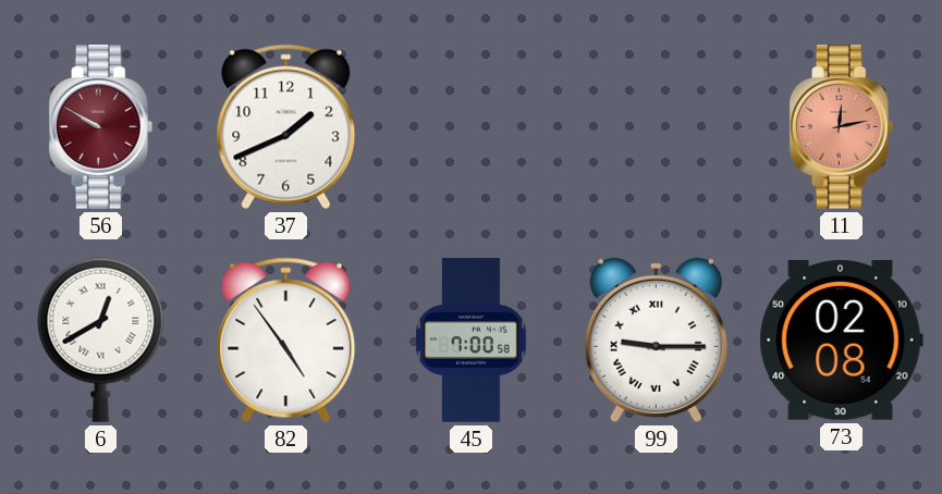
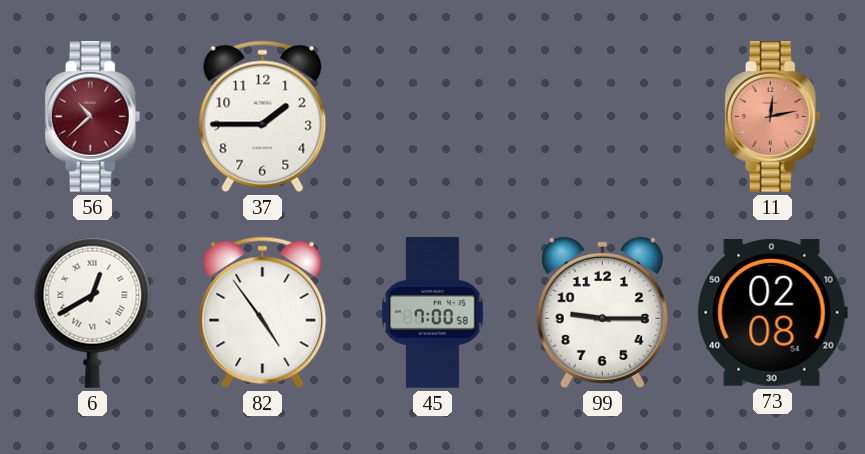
56: 9:50 -> 10:38 (93, 117)
37: 1:41 -> 1:45 (263, 117)
99 numerals: Roman -> Arabic (602, 312)
